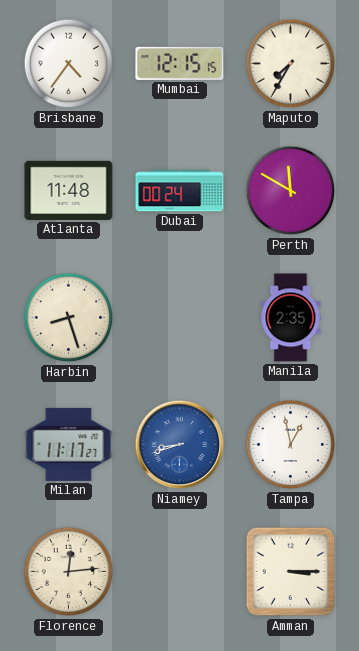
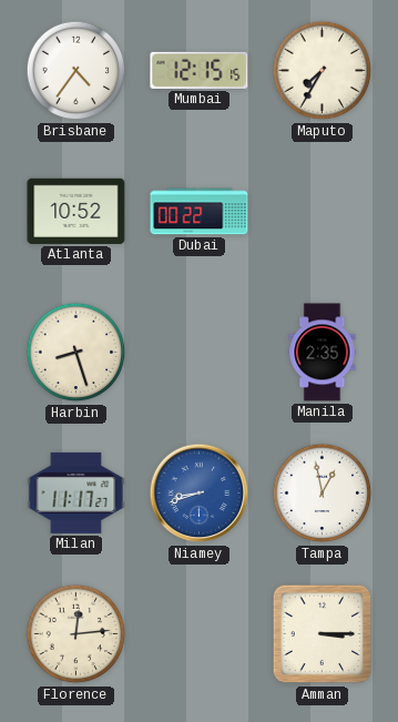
Atlanta: 11:48 -> 10:52 (76, 211)
Dubai: 00:24 -> 00:22 (200, 212)
Perth: 11:50 -> none (291, 191)
